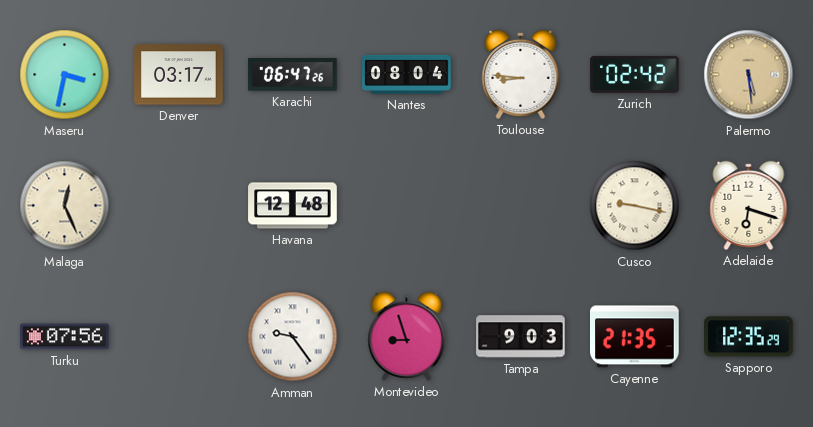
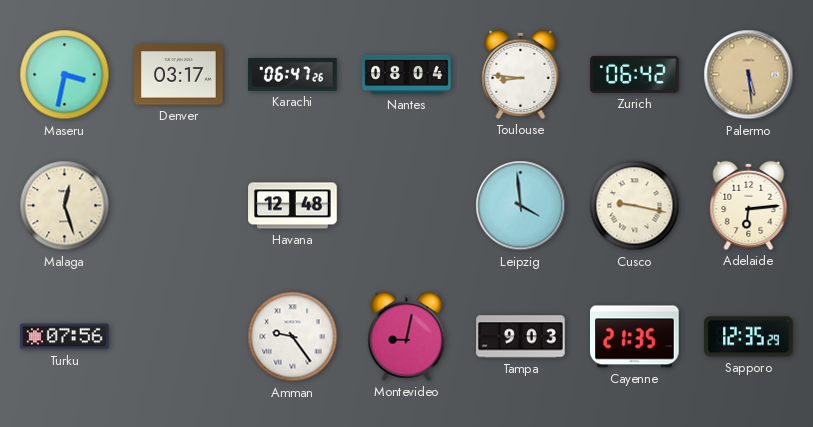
Zurich: 02:42 -> 06:42 (635, 74)
Malaga: 12:26 -> 12:27 (65, 206)
Leipzig: none -> 3:59 (521, 206)
Adelaide: 6:18 -> 6:14 (749, 205)
Montevideo: 8:57 -> 9:02 (407, 336)
